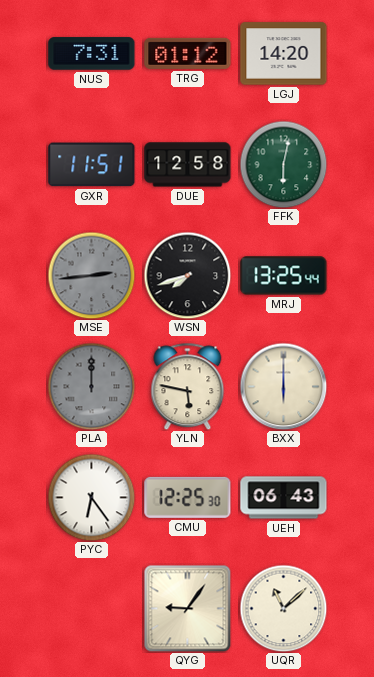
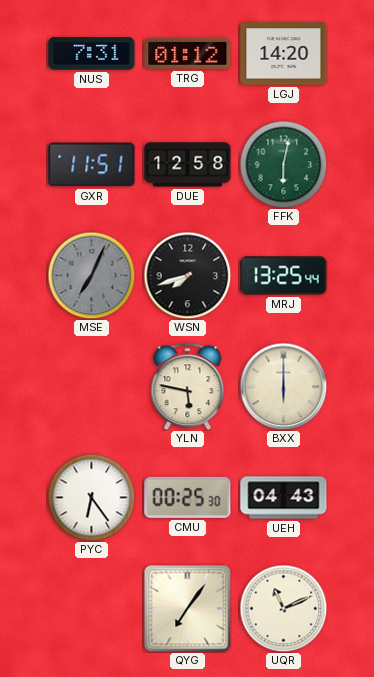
MSE: 2:44 -> 7:04 (91, 275)
PLA: 12:00 -> none (91, 386)
CMU: 12:25 -> 00:25 (188, 497)
UEH: 06:43 -> 04:43 (284, 498)
QYG: 9:06 -> 7:06 (187, 608)
UQR: 11:08 -> 11:11 (283, 608)
